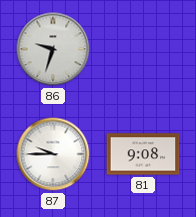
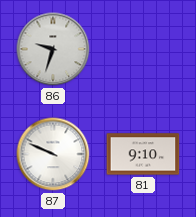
87: 9:45 -> 9:49 (53, 154)
81: 9:08 -> 9:10 (143, 154)
